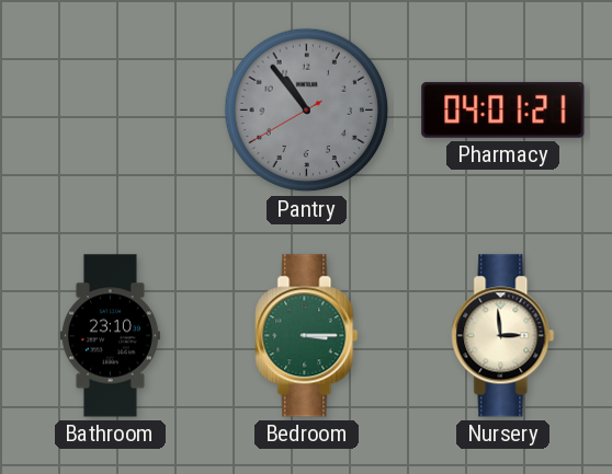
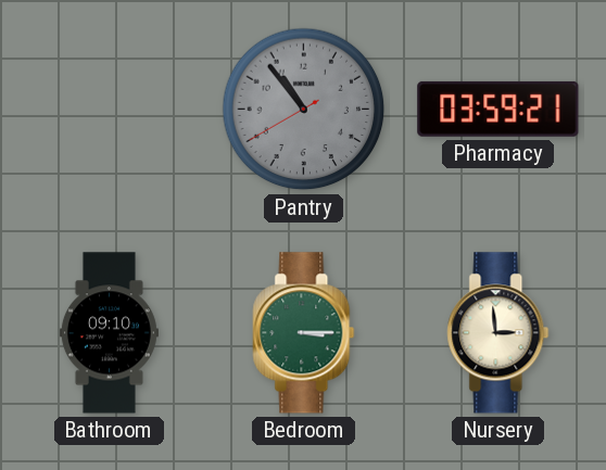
Pharmacy: 04:01 -> 03:59 (498, 109)
Bathroom: 23:10 -> 09:10 (109, 333)
